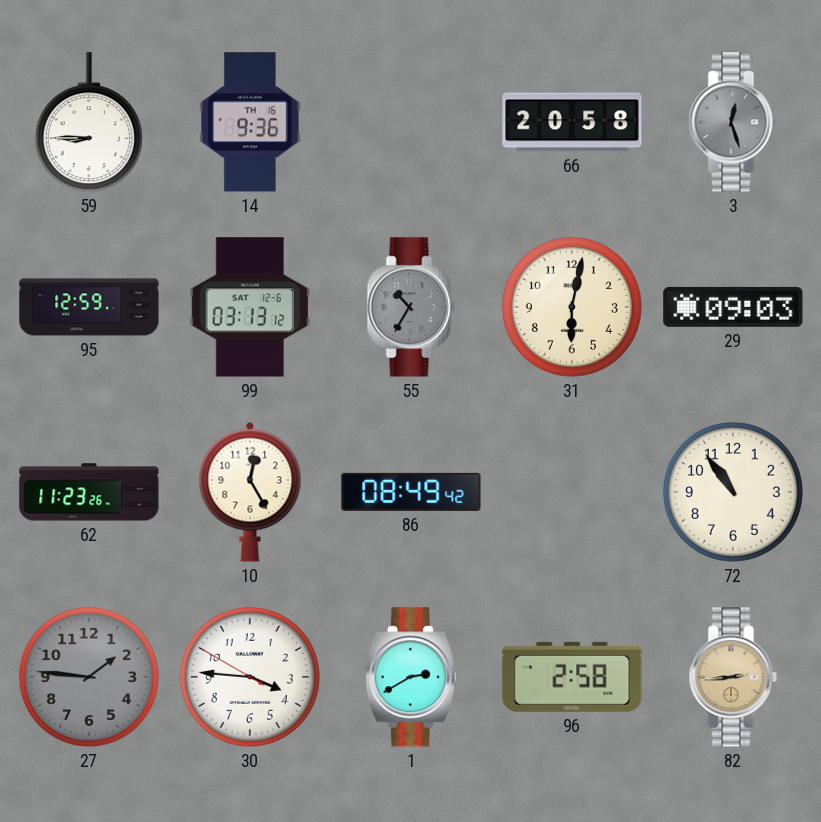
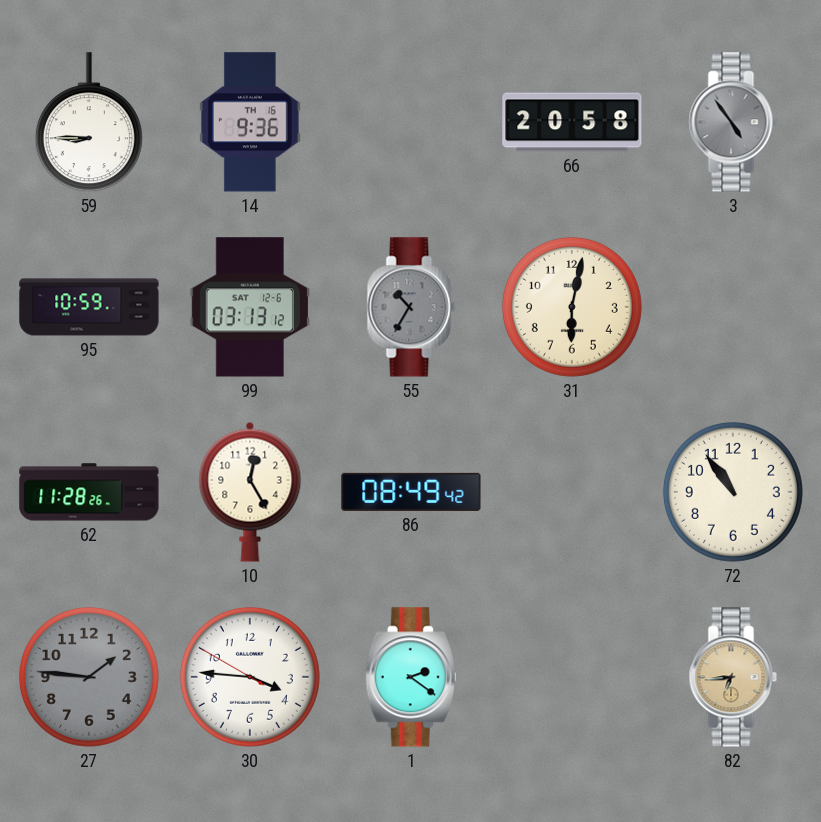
3: 12:27 -> 4:54 (733, 122)
95: 12:59 -> 10:59 (89, 307)
29: 09:03 -> none (733, 307)
62: 11:23 -> 11:28 (89, 492)
1: 2:40 -> 2:21 (411, 677)
96: 2:58 -> none (572, 677)
82: 2:44 -> 6:44 (733, 677)
